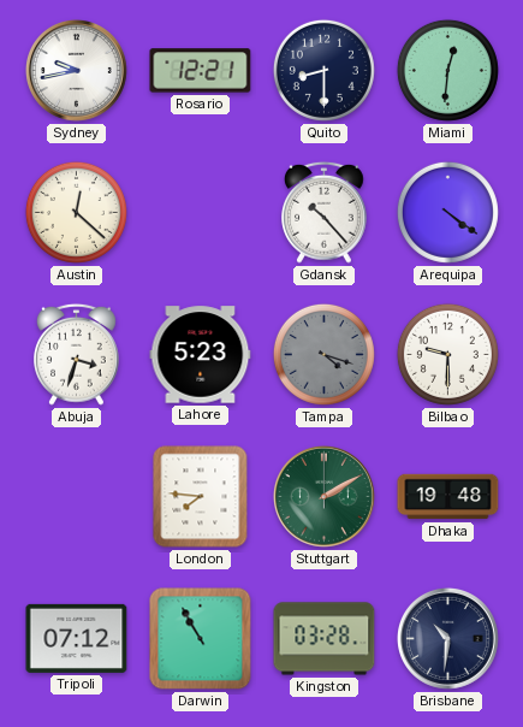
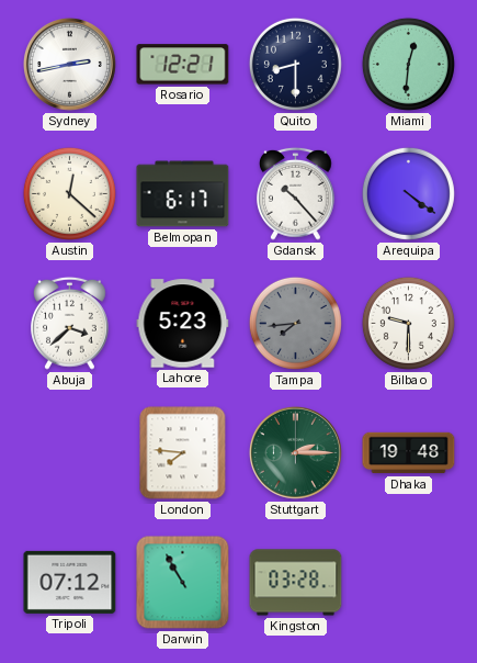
Sydney: 9:43 -> 2:43 (69, 64)
Belmopan: none -> 6:17 (183, 194)
Abuja: 3:33 -> 3:38 (70, 323)
Tampa: 4:18 -> 7:44 (295, 323)
Stuttgart: 2:10 -> 2:15 (295, 452)
Brisbane: 10:31 -> none (447, 638)
